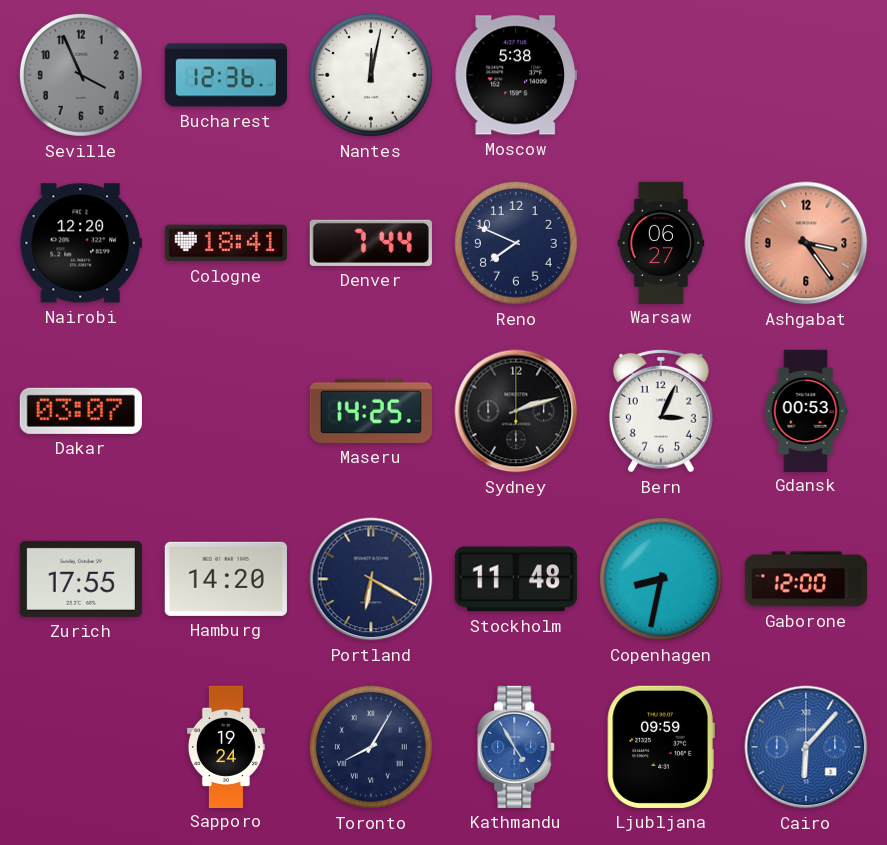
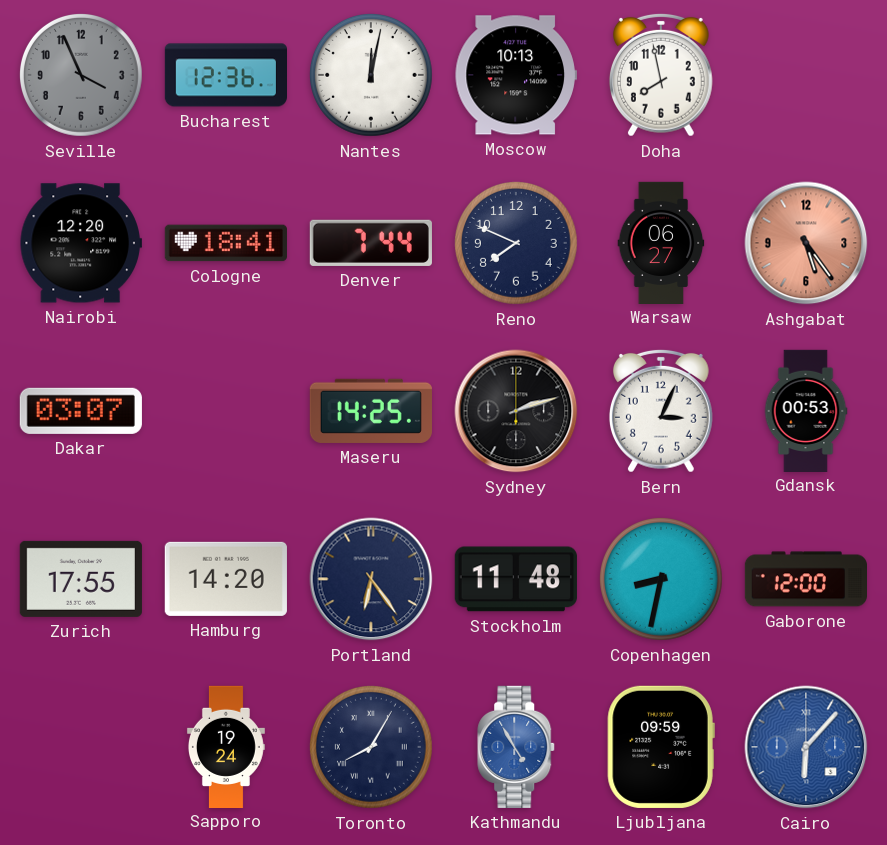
Moscow: 5:38 -> 10:13 (516, 75)
Doha: none -> 7:58 (661, 75)
Ashgabat: 3:24 -> 5:24 (806, 243)
Portland: 6:20 -> 6:24 (371, 579)
